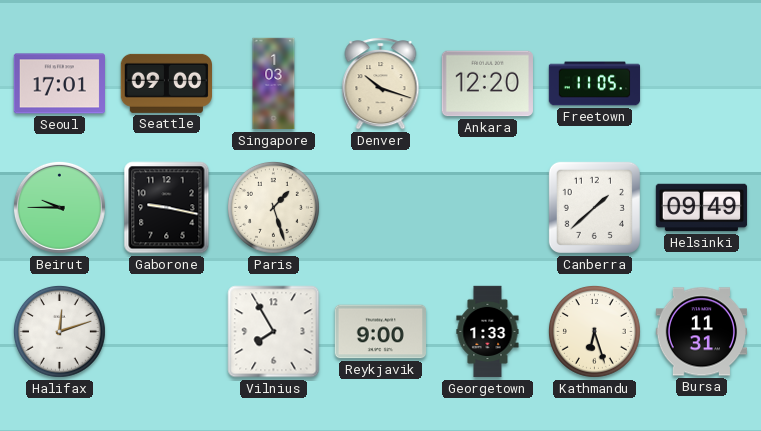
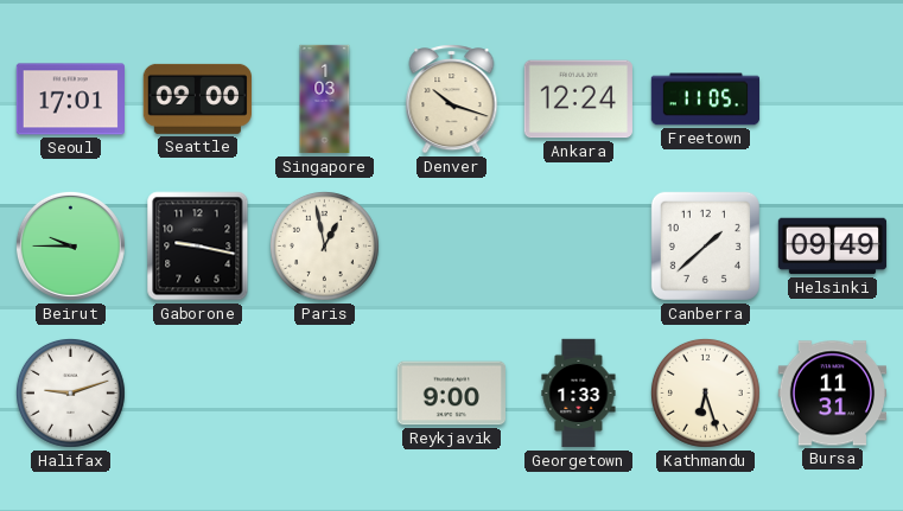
Ankara: 12:20 -> 12:24 (578, 100)
Paris: 1:27 -> 12:58 (324, 245)
Halifax: 12:12 -> 9:12 (70, 392)
Vilnius: 7:55 -> none (274, 332)
